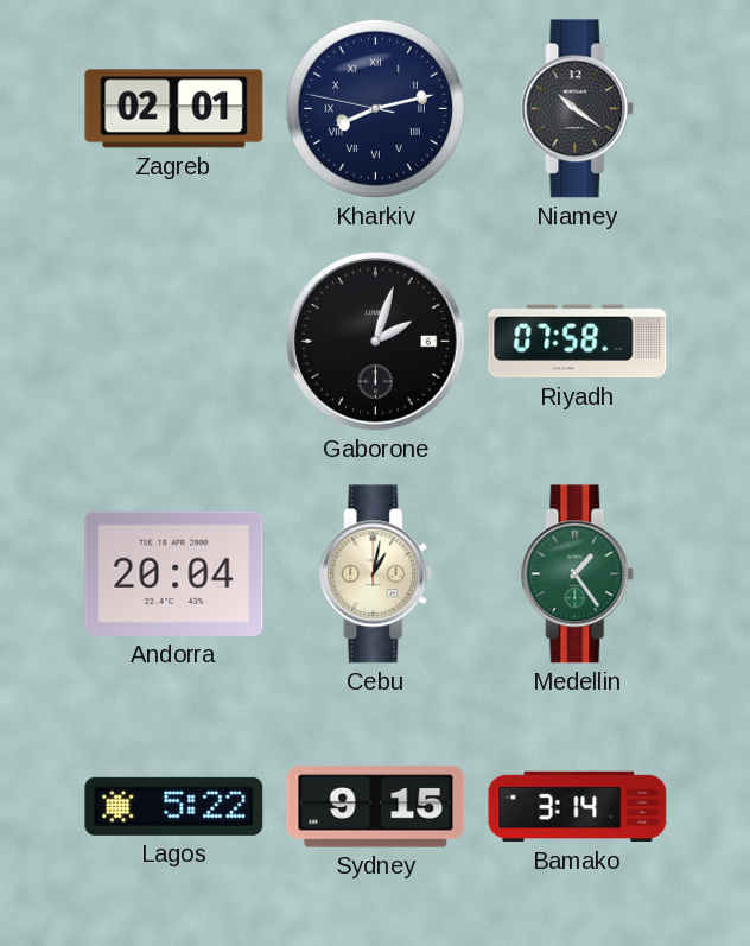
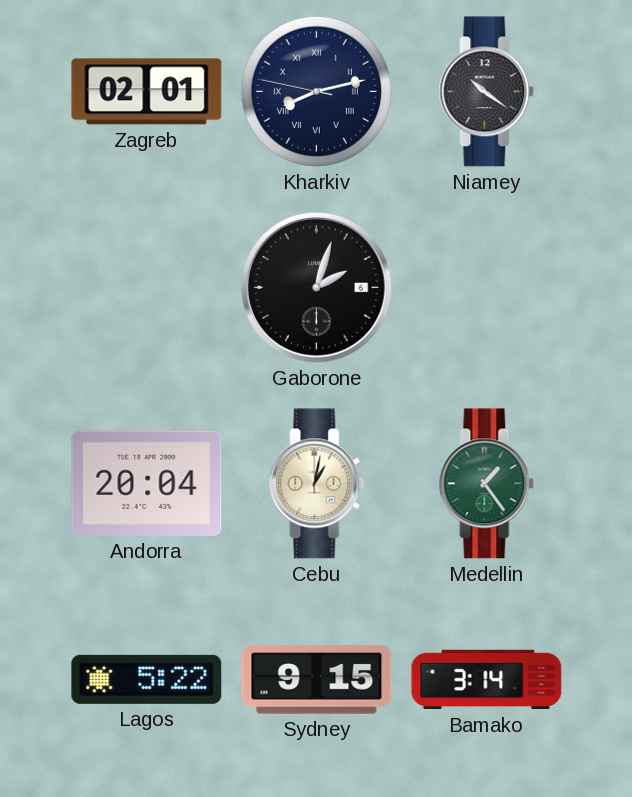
Riyadh: 07:58 -> none (578, 342)
